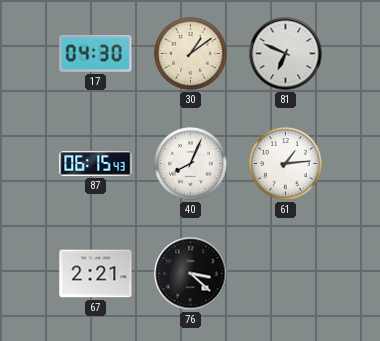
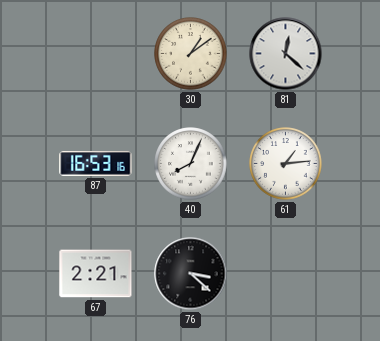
17: 04:30 -> none (96, 53)
81: 6:49 -> 12:22 (286, 54)
87: 06:15 -> 16:53 (96, 163)
